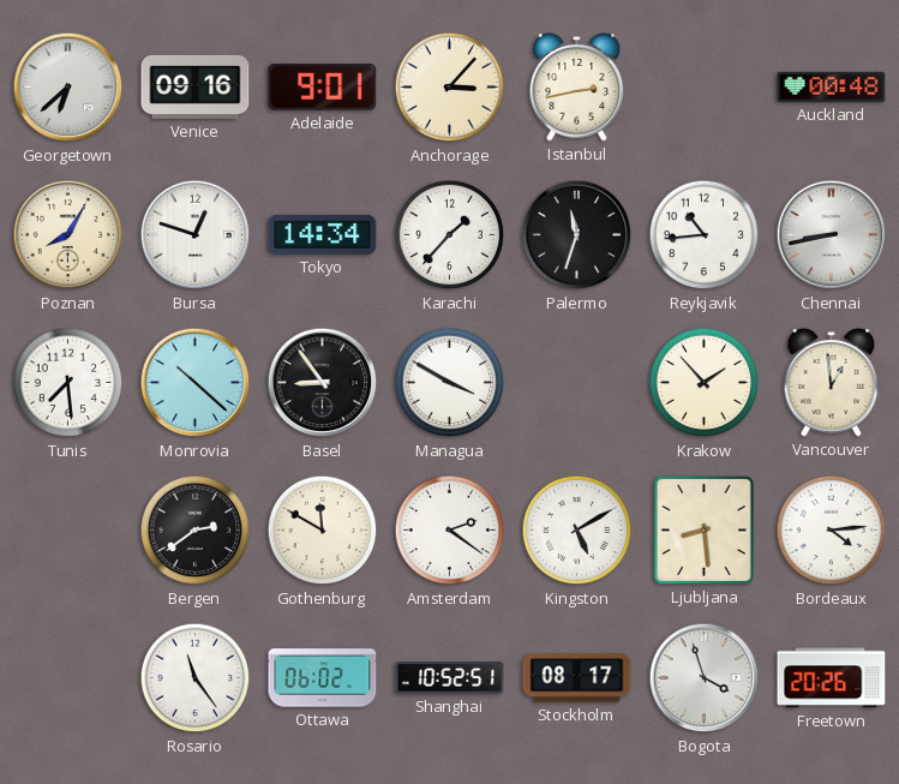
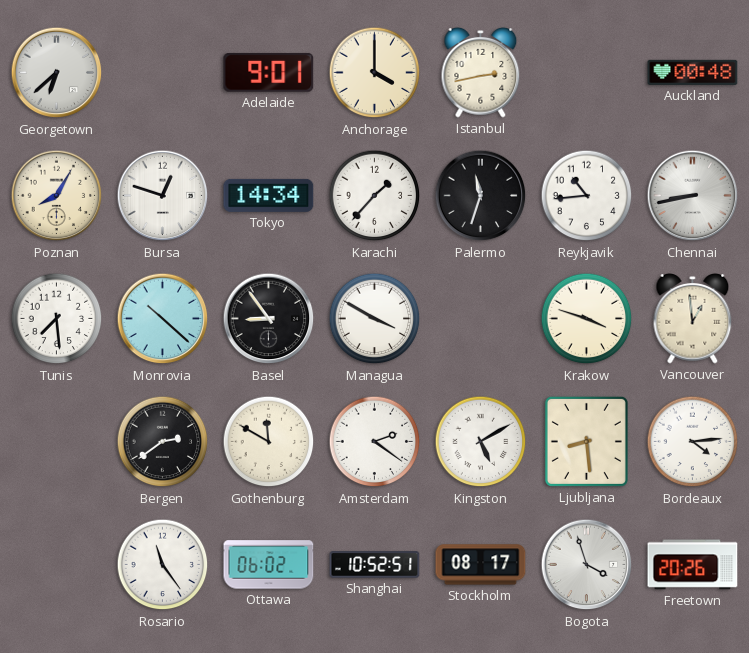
Venice: 09:16 -> none (196, 86)
Anchorage: 3:07 -> 4:00 (375, 73)
Krakow: 1:53 -> 3:48 (587, 319)
